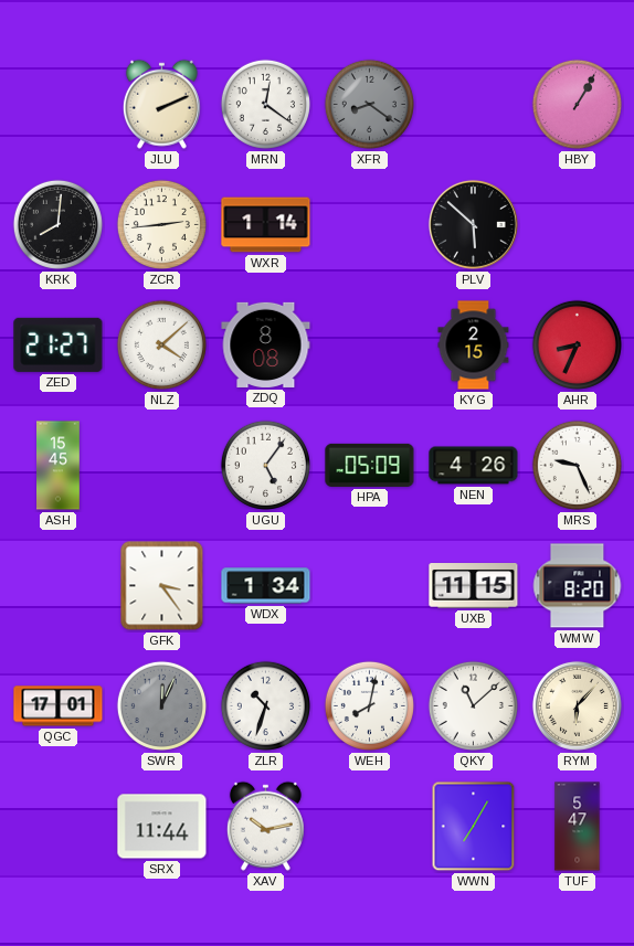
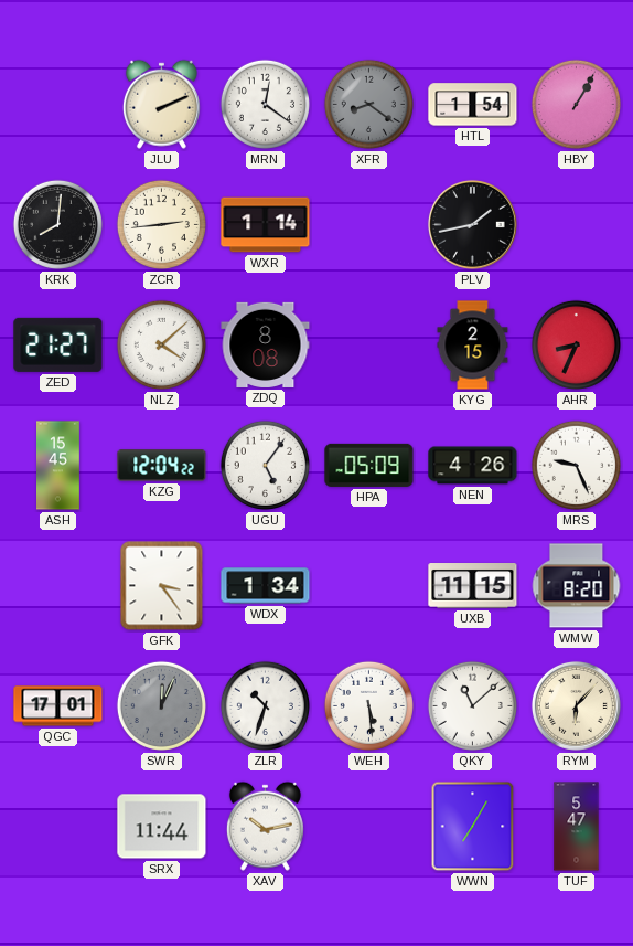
HTL: none -> 1:54 (473, 105)
PLV: 5:52 -> 1:43 (472, 224)
KZG: none -> 12:04 (162, 466)
WEH: 8:02 -> 5:29 (368, 705)
